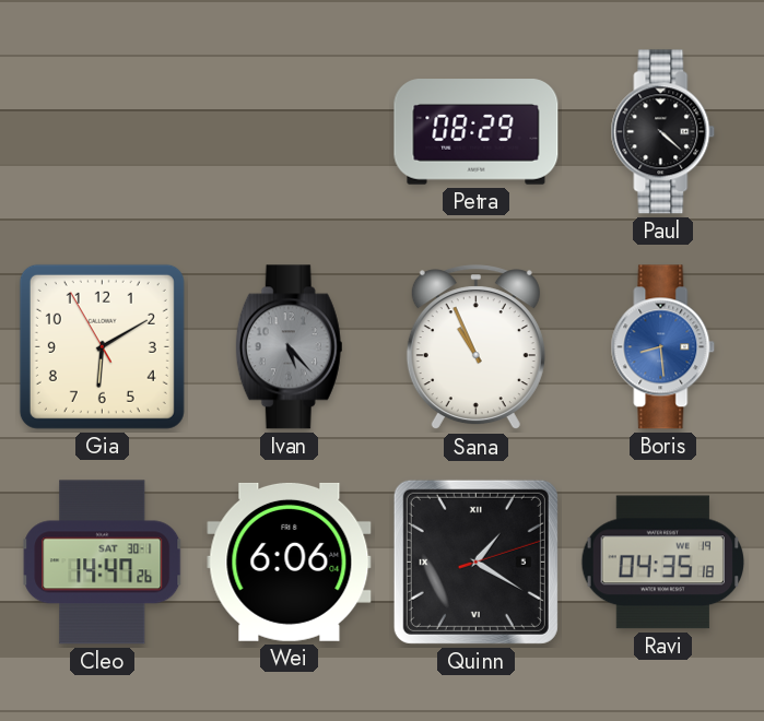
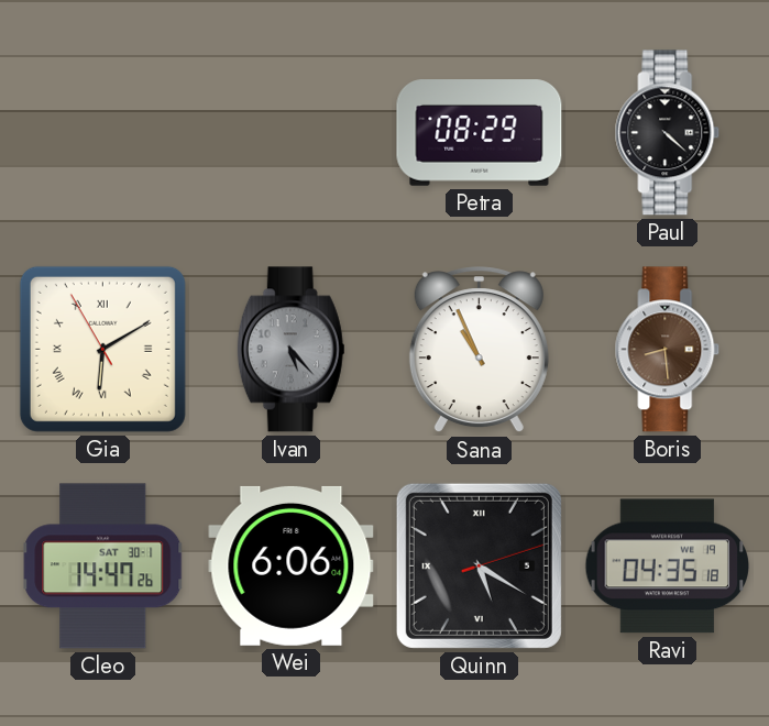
Gia numerals: Arabic -> Roman (102, 349)
Boris dial: blue -> brown (668, 350)
Quinn: 1:20 -> 5:20 (479, 565)
